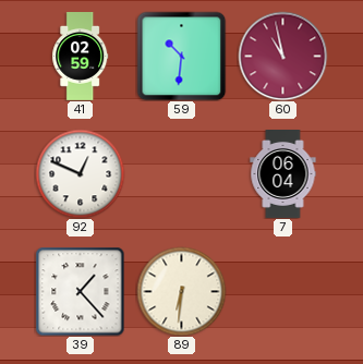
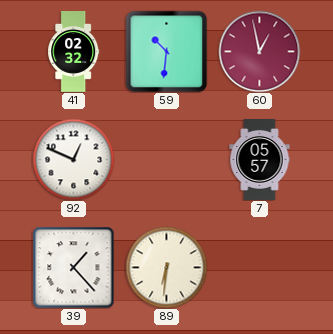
41: 02:59 -> 02:32 (74, 52)
60: 10:58 -> 12:58 (259, 51)
7: 06:04 -> 05:57 (260, 160)
